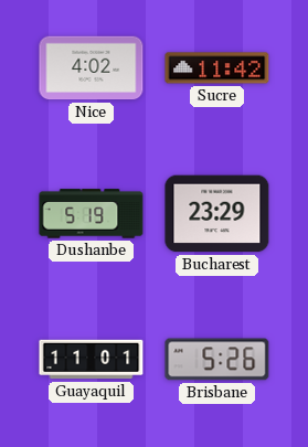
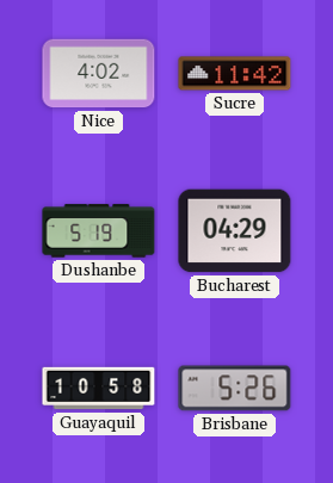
Bucharest: 23:29 -> 04:29 (235, 231)
Guayaquil: 11:01 -> 10:58 (99, 389)
